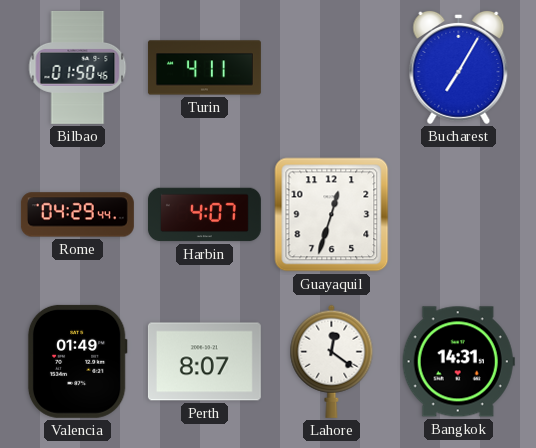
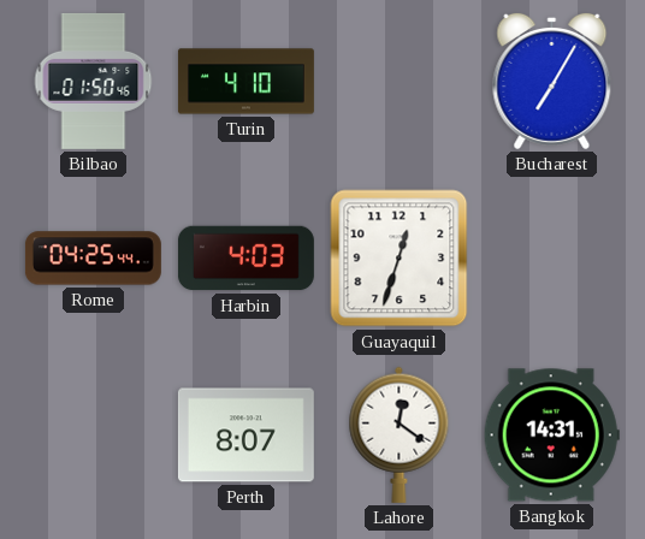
Turin: 4:11 -> 4:10 (245, 82)
Rome: 04:29 -> 04:25 (93, 259)
Harbin: 4:07 -> 4:03 (245, 259)
Valencia: 01:49 -> none (77, 361)
